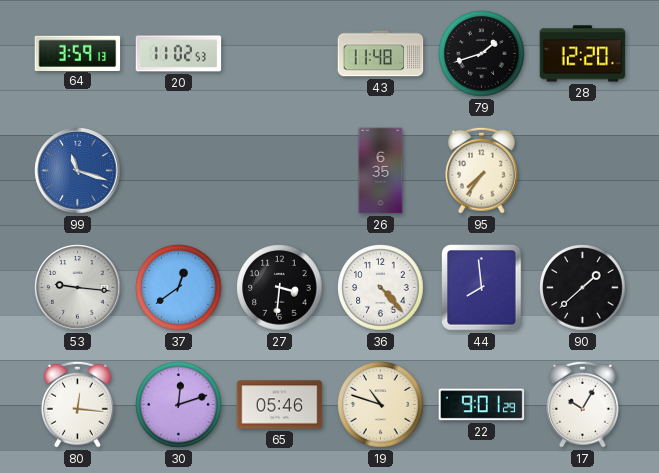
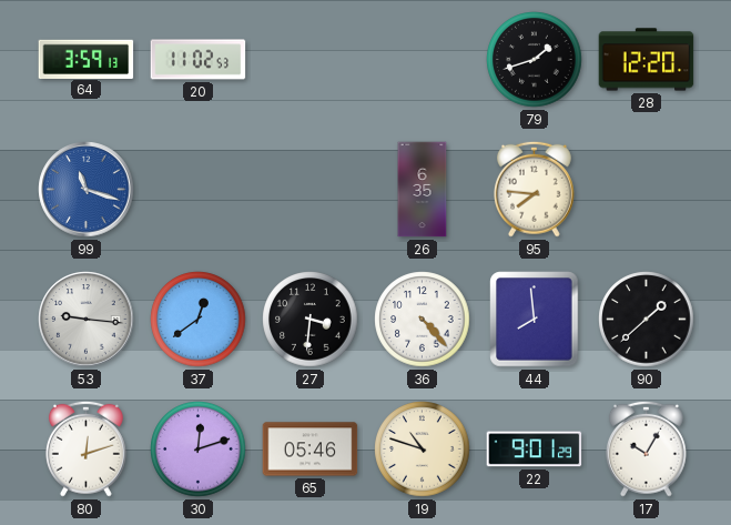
43: 11:48 -> none (381, 54)
95: 7:36 -> 7:46 (534, 189)
80: 12:16 -> 12:12 (85, 448)
